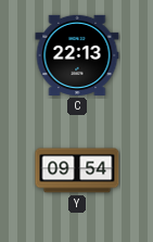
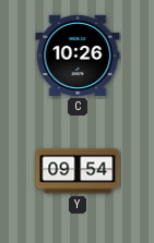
C: 22:13 -> 10:26 (78, 56)
